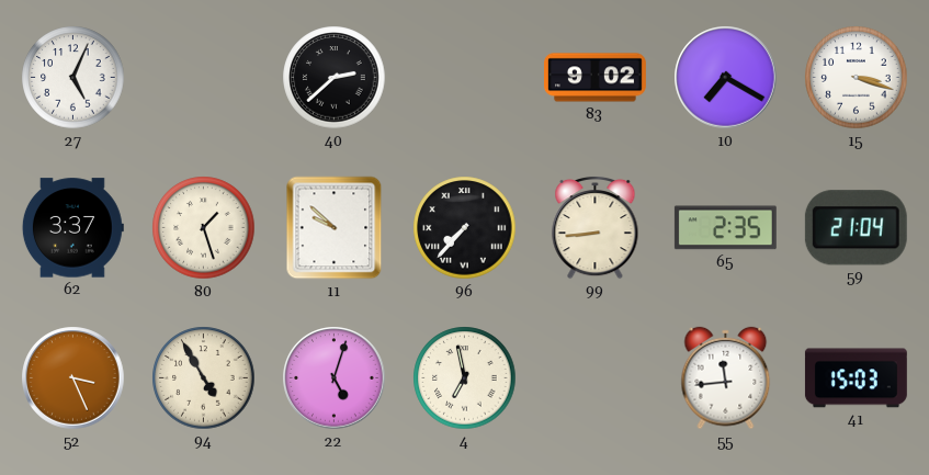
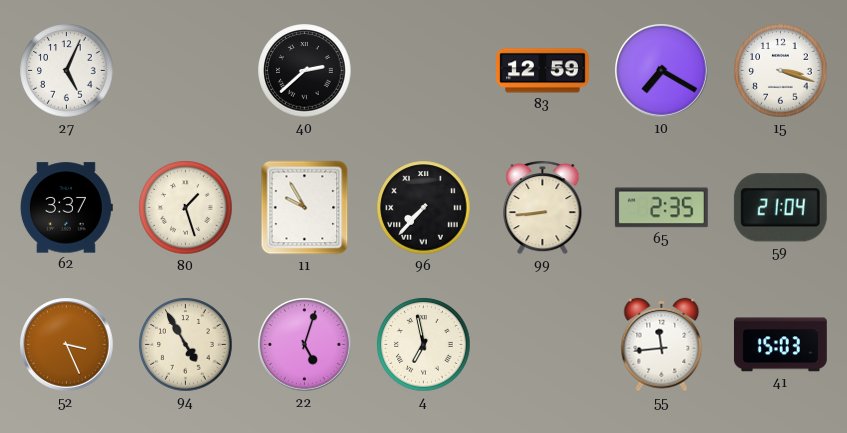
83: 9:02 -> 12:59 (543, 71)
11: 9:52 -> 9:55 (305, 208)
